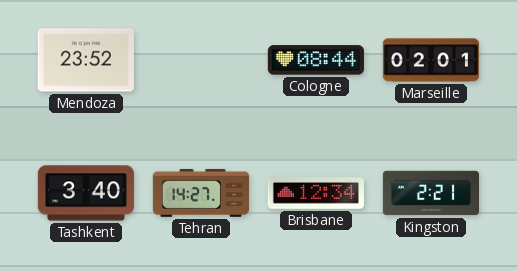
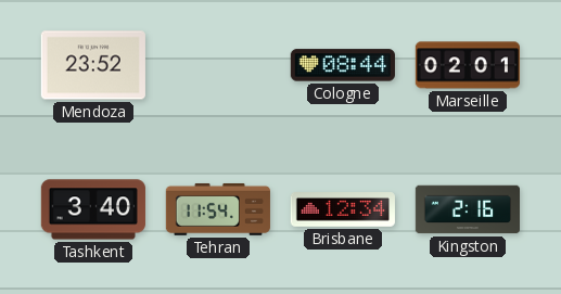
Tehran: 14:27 -> 11:54 (218, 209)
Kingston: 2:21 -> 2:16 (467, 209)
